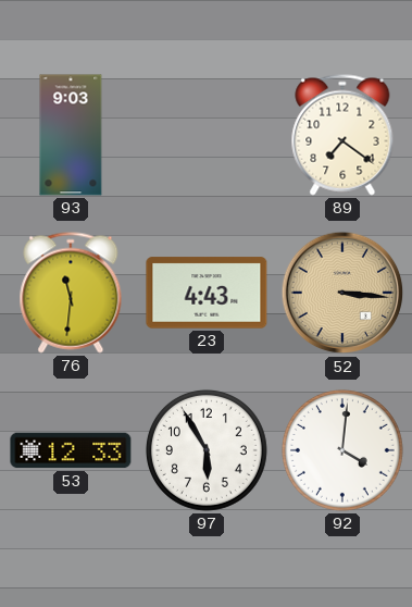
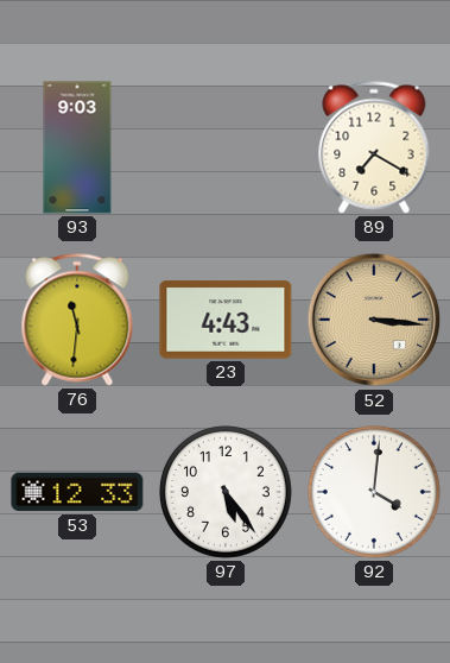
89: 7:21 -> 7:20 (374, 147)
97: 5:55 -> 5:24 (226, 492)
